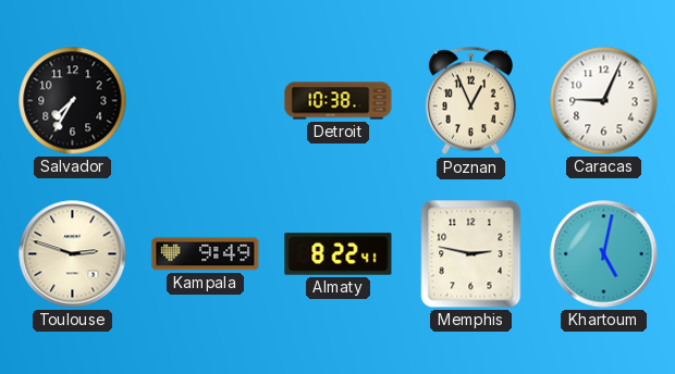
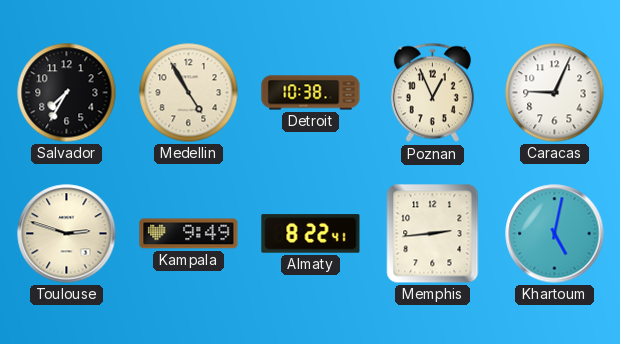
Medellin: none -> 4:55 (189, 93)
Memphis: 2:47 -> 2:44 (433, 234)
